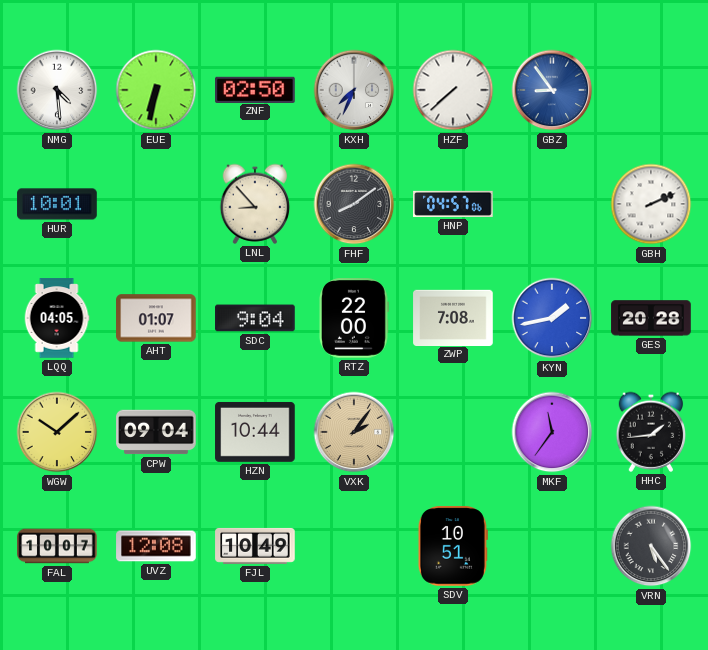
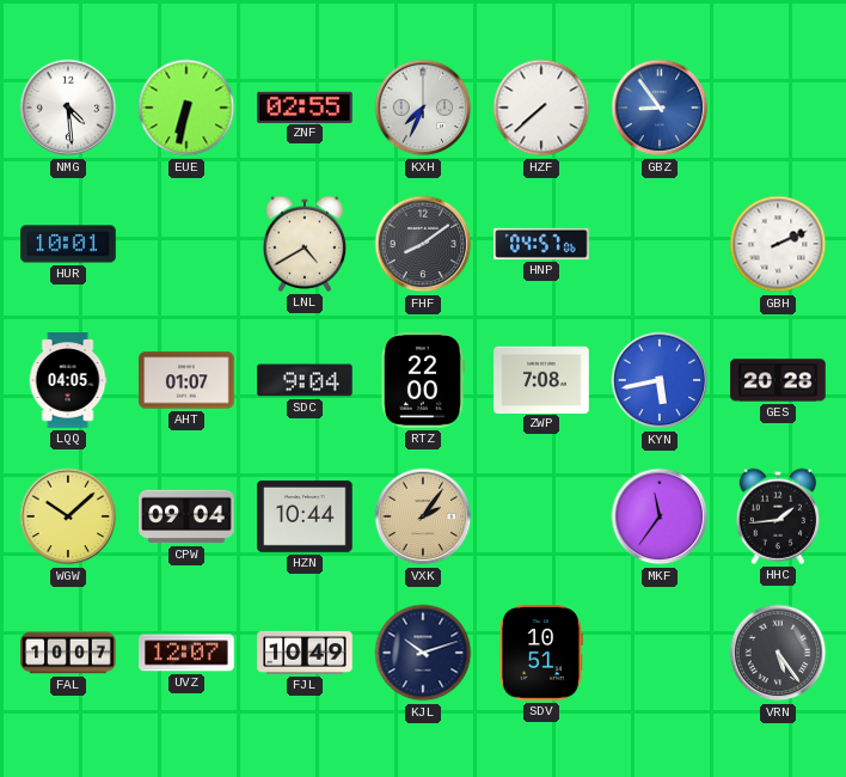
ZNF: 02:50 -> 02:55 (305, 106)
LNL: 8:53 -> 4:40 (305, 244)
KYN: 1:43 -> 5:43 (660, 380)
UVZ: 12:08 -> 12:07 (186, 653)
KJL: none -> 10:12 (423, 653)
